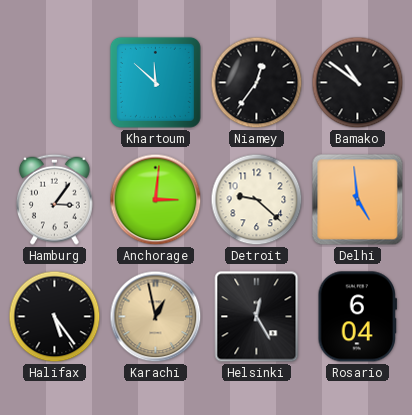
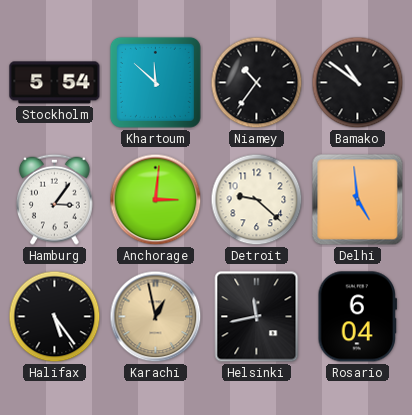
Stockholm: none -> 5:54 (55, 83)
Niamey: 12:36 -> 10:36 (257, 83)
Helsinki: 12:25 -> 11:43 (257, 317)
